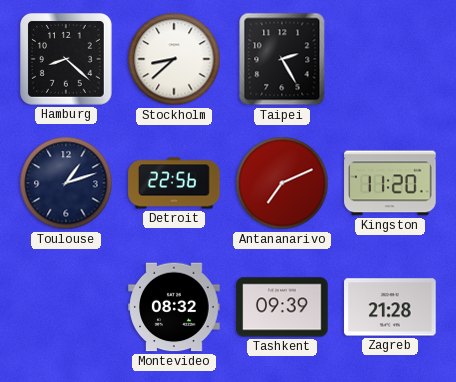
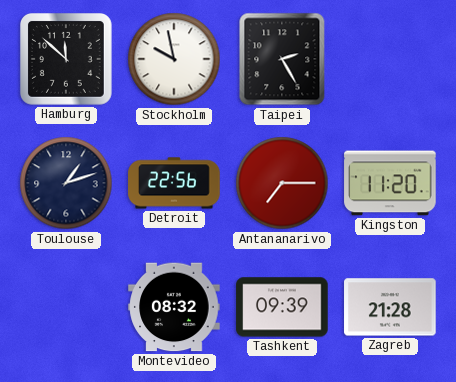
Hamburg: 8:22 -> 11:52 (66, 60)
Stockholm: 8:38 -> 9:58 (174, 59)
Antananarivo: 7:11 -> 7:15 (282, 183)
